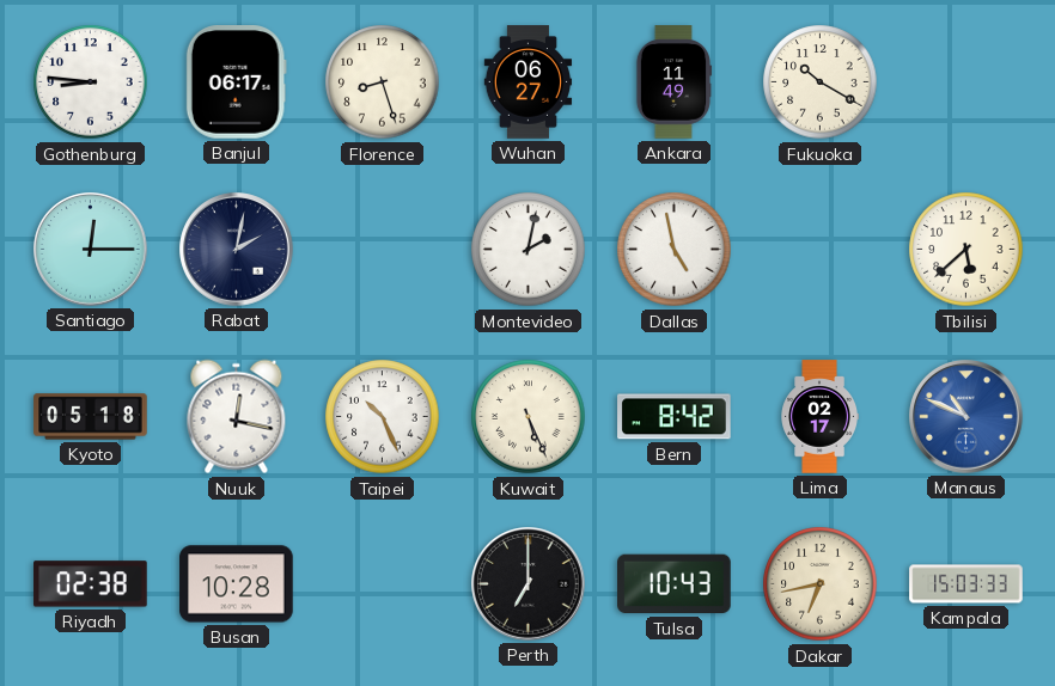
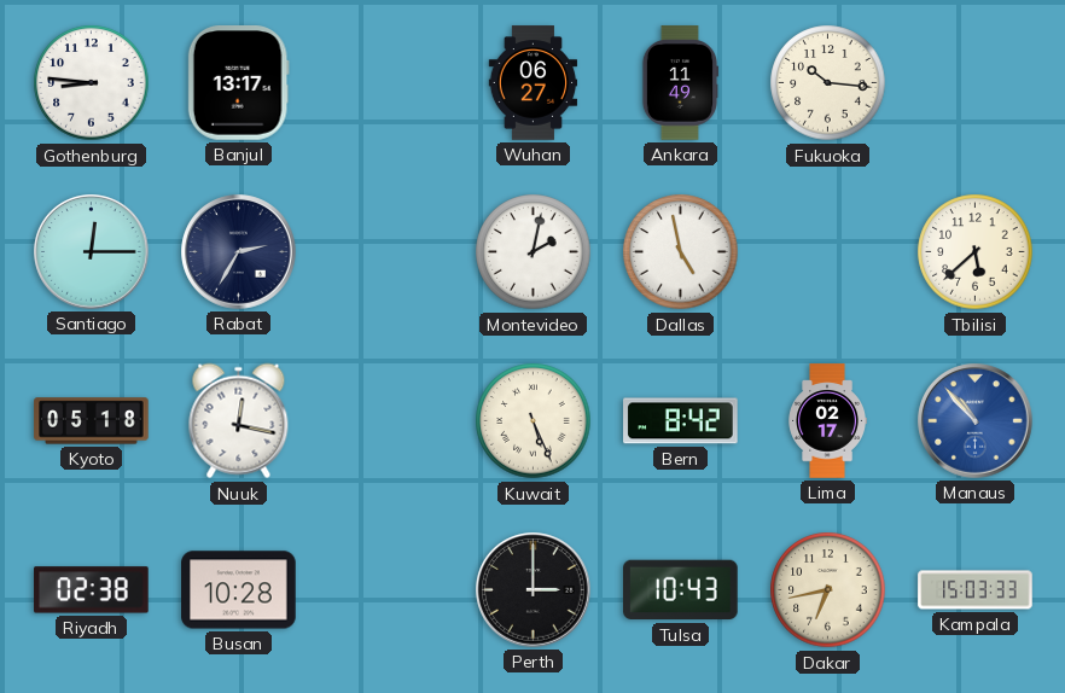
Banjul: 06:17 -> 13:17 (238, 83)
Florence: 8:27 -> none (383, 82)
Fukuoka: 10:20 -> 10:16 (828, 83)
Rabat: 2:02 -> 2:35 (239, 252)
Taipei: 10:26 -> none (383, 417)
Manaus: 10:49 -> 10:53 (976, 421)
Perth: 7:00 -> 3:00 (534, 590)
